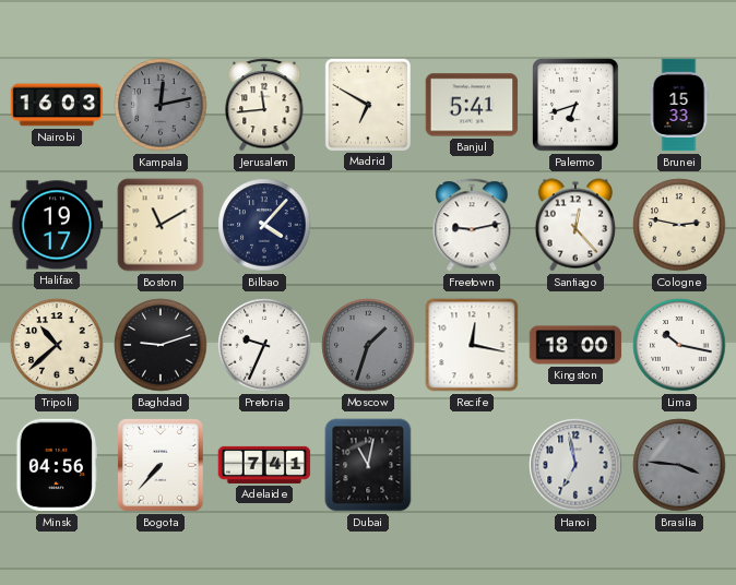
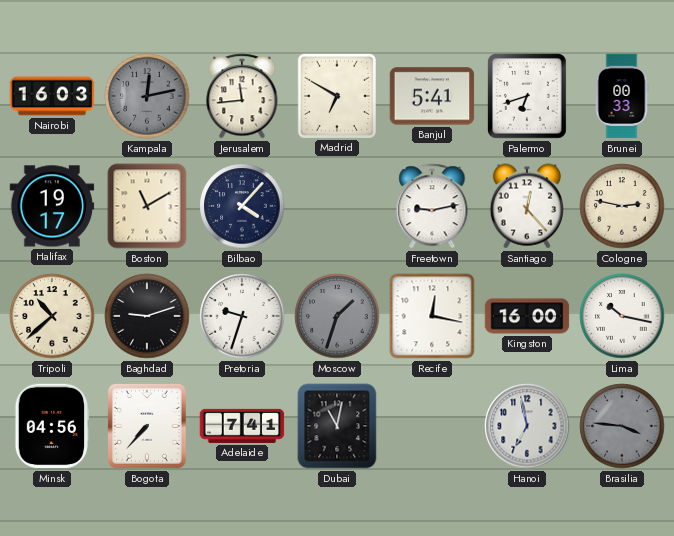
Brunei: 15:33 -> 00:33 (622, 96)
Pretoria: 9:34 -> 9:33 (242, 316)
Kingston: 18:00 -> 16:00 (527, 316)
